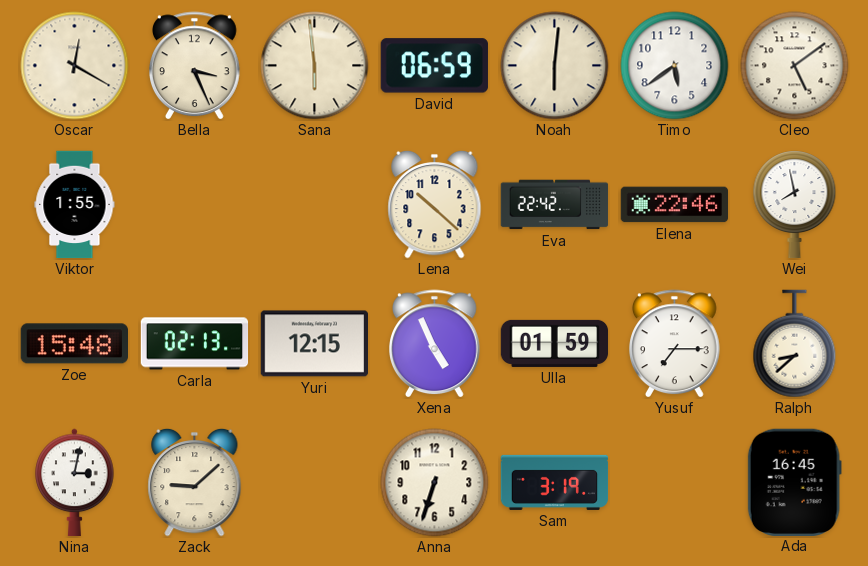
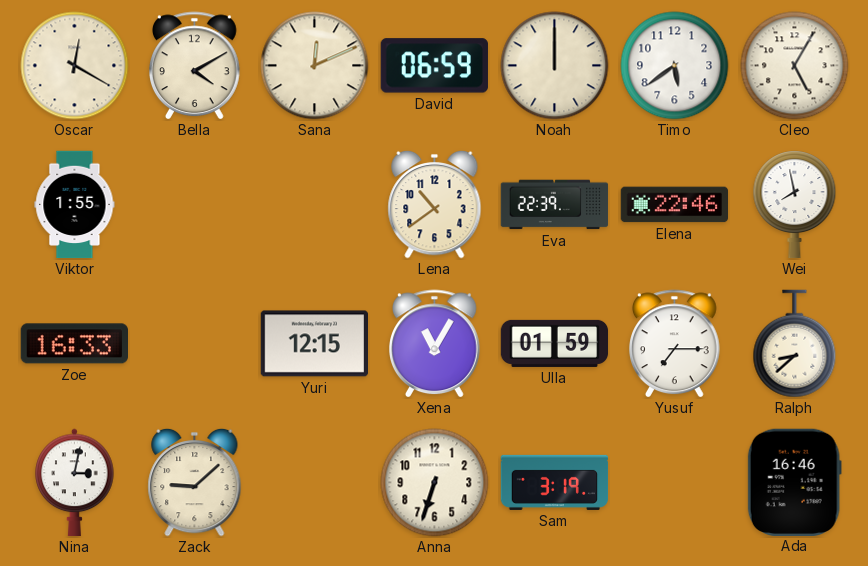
Bella: 3:26 -> 4:10 (195, 66)
Sana: 5:59 -> 12:11 (315, 66)
Noah: 6:01 -> 12:00 (555, 66)
Cleo: 5:09 -> 5:05 (795, 66)
Lena: 10:22 -> 10:39 (435, 204)
Eva: 22:42 -> 22:39 (555, 205)
Zoe: 15:48 -> 16:33 (74, 344)
Carla: 02:13 -> none (195, 344)
Xena: 4:56 -> 11:05 (435, 344)
Ada: 16:45 -> 16:46 (794, 482)
